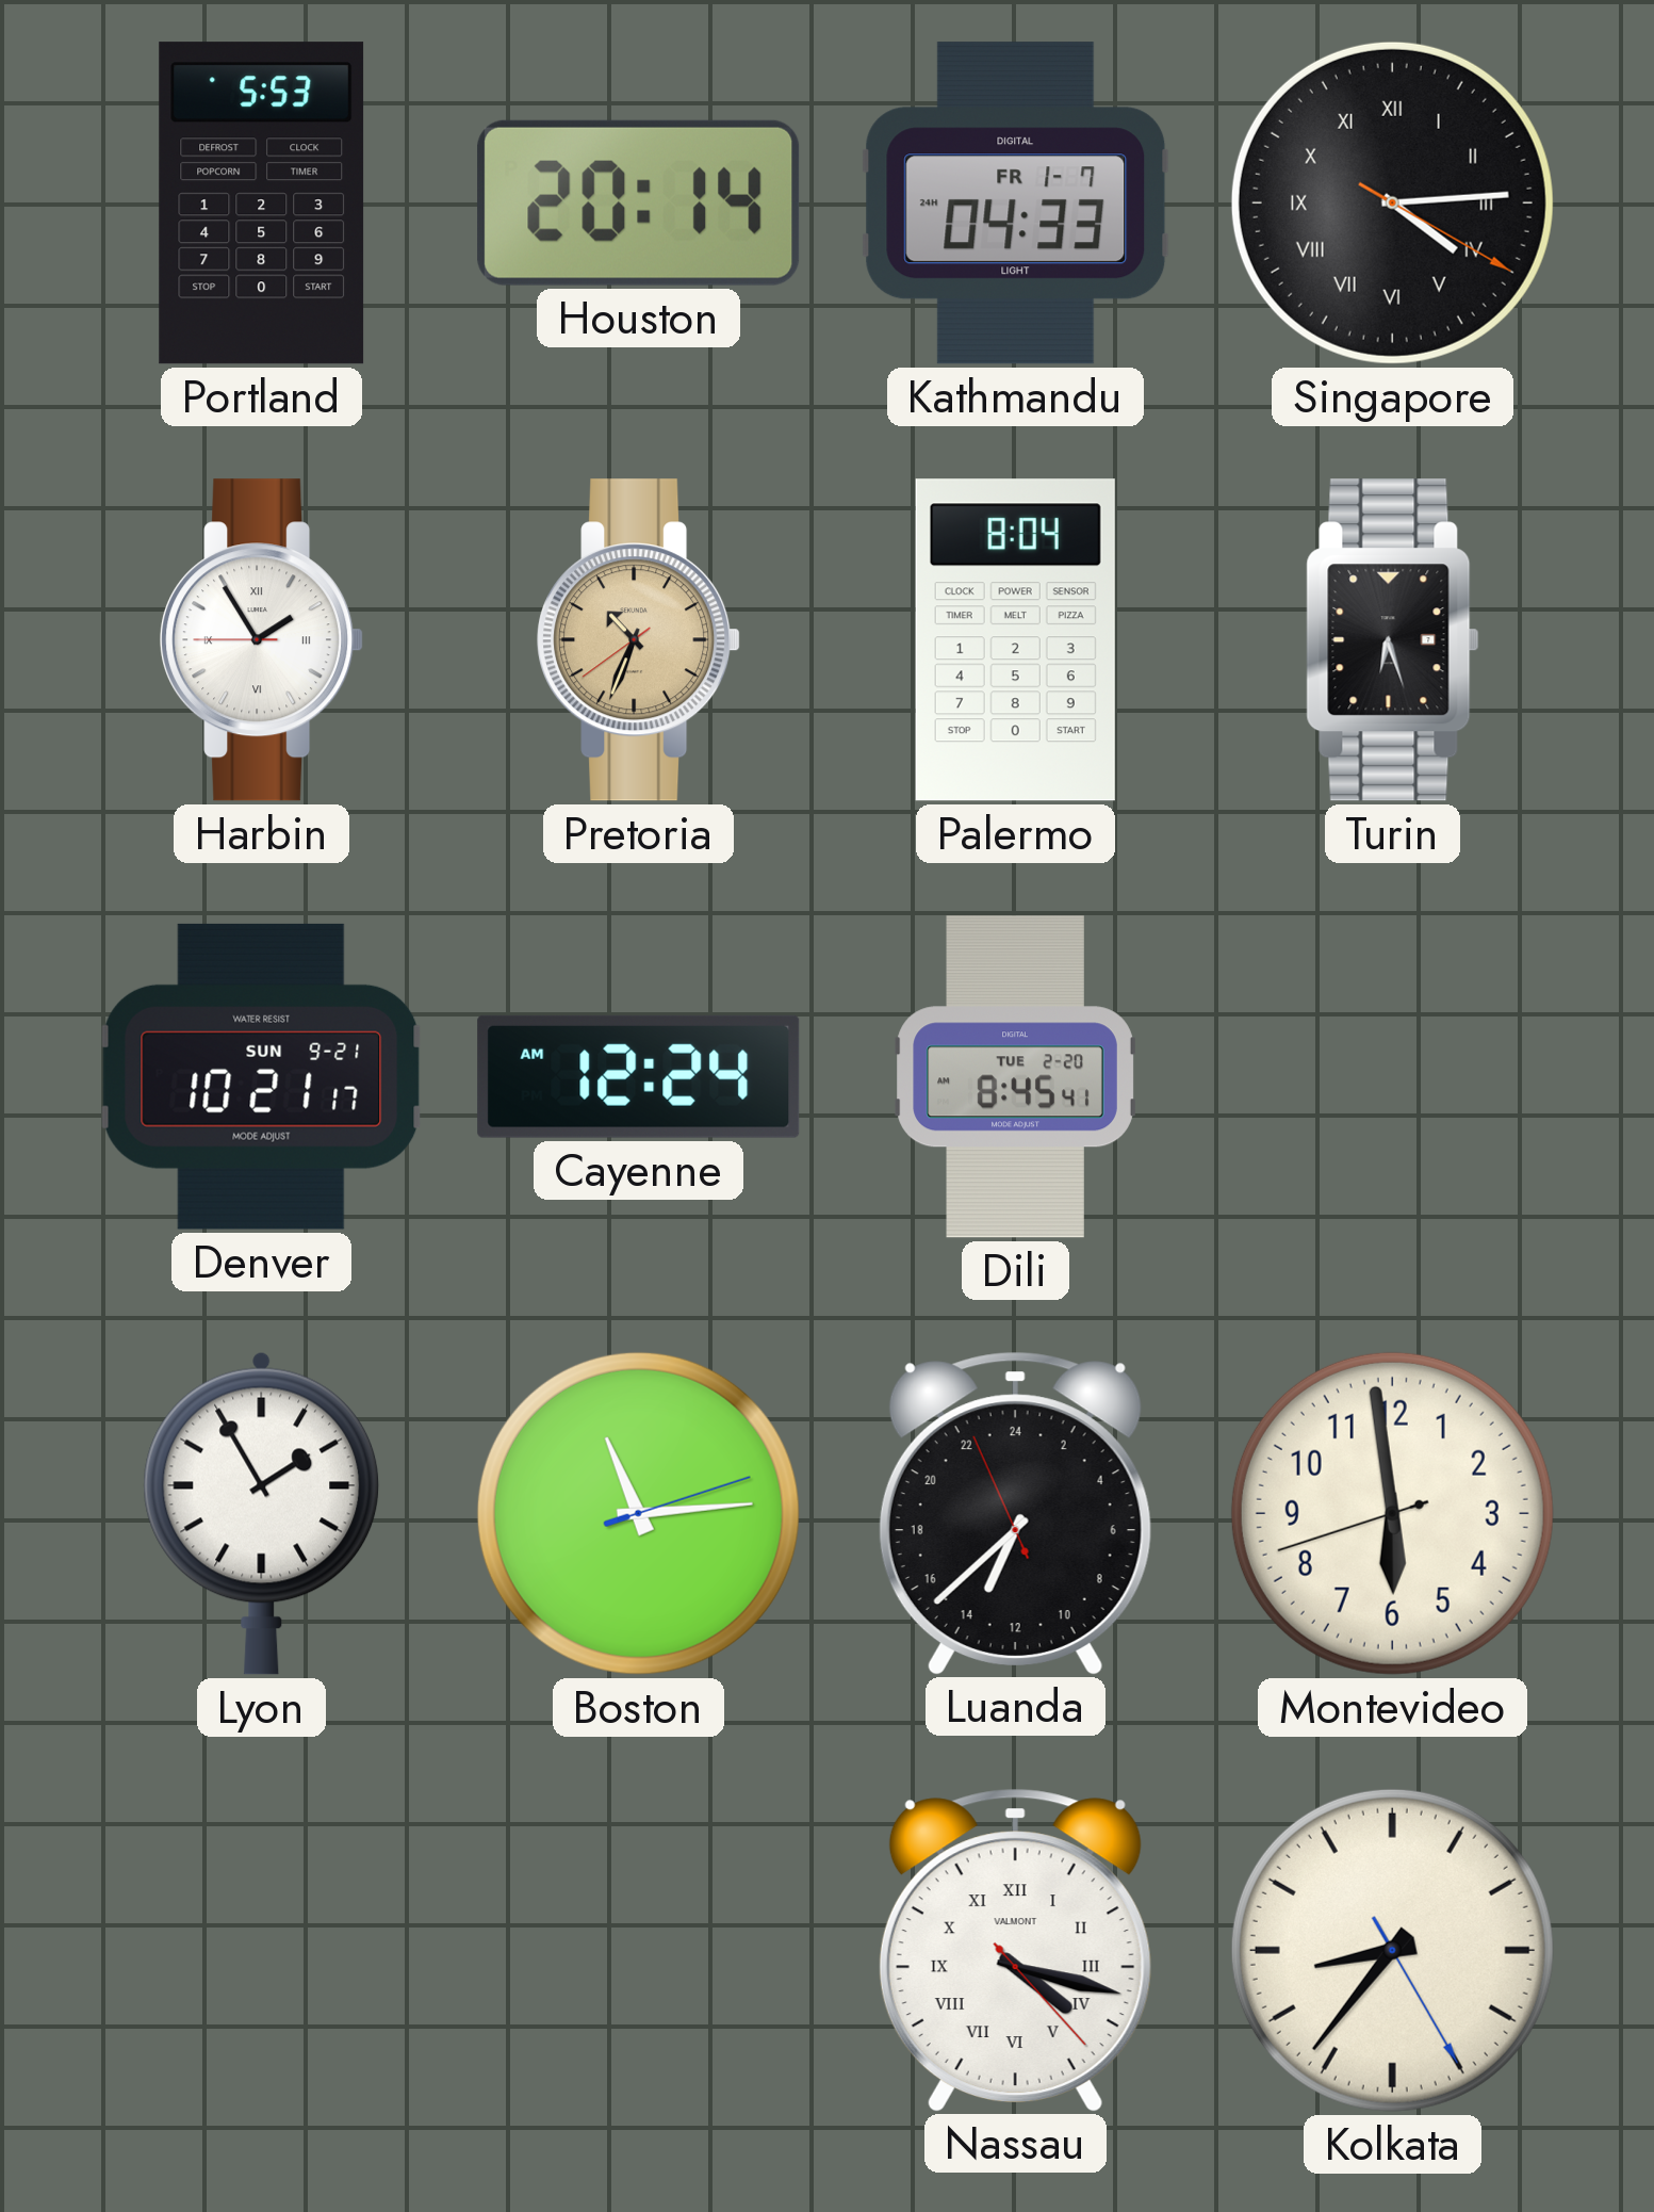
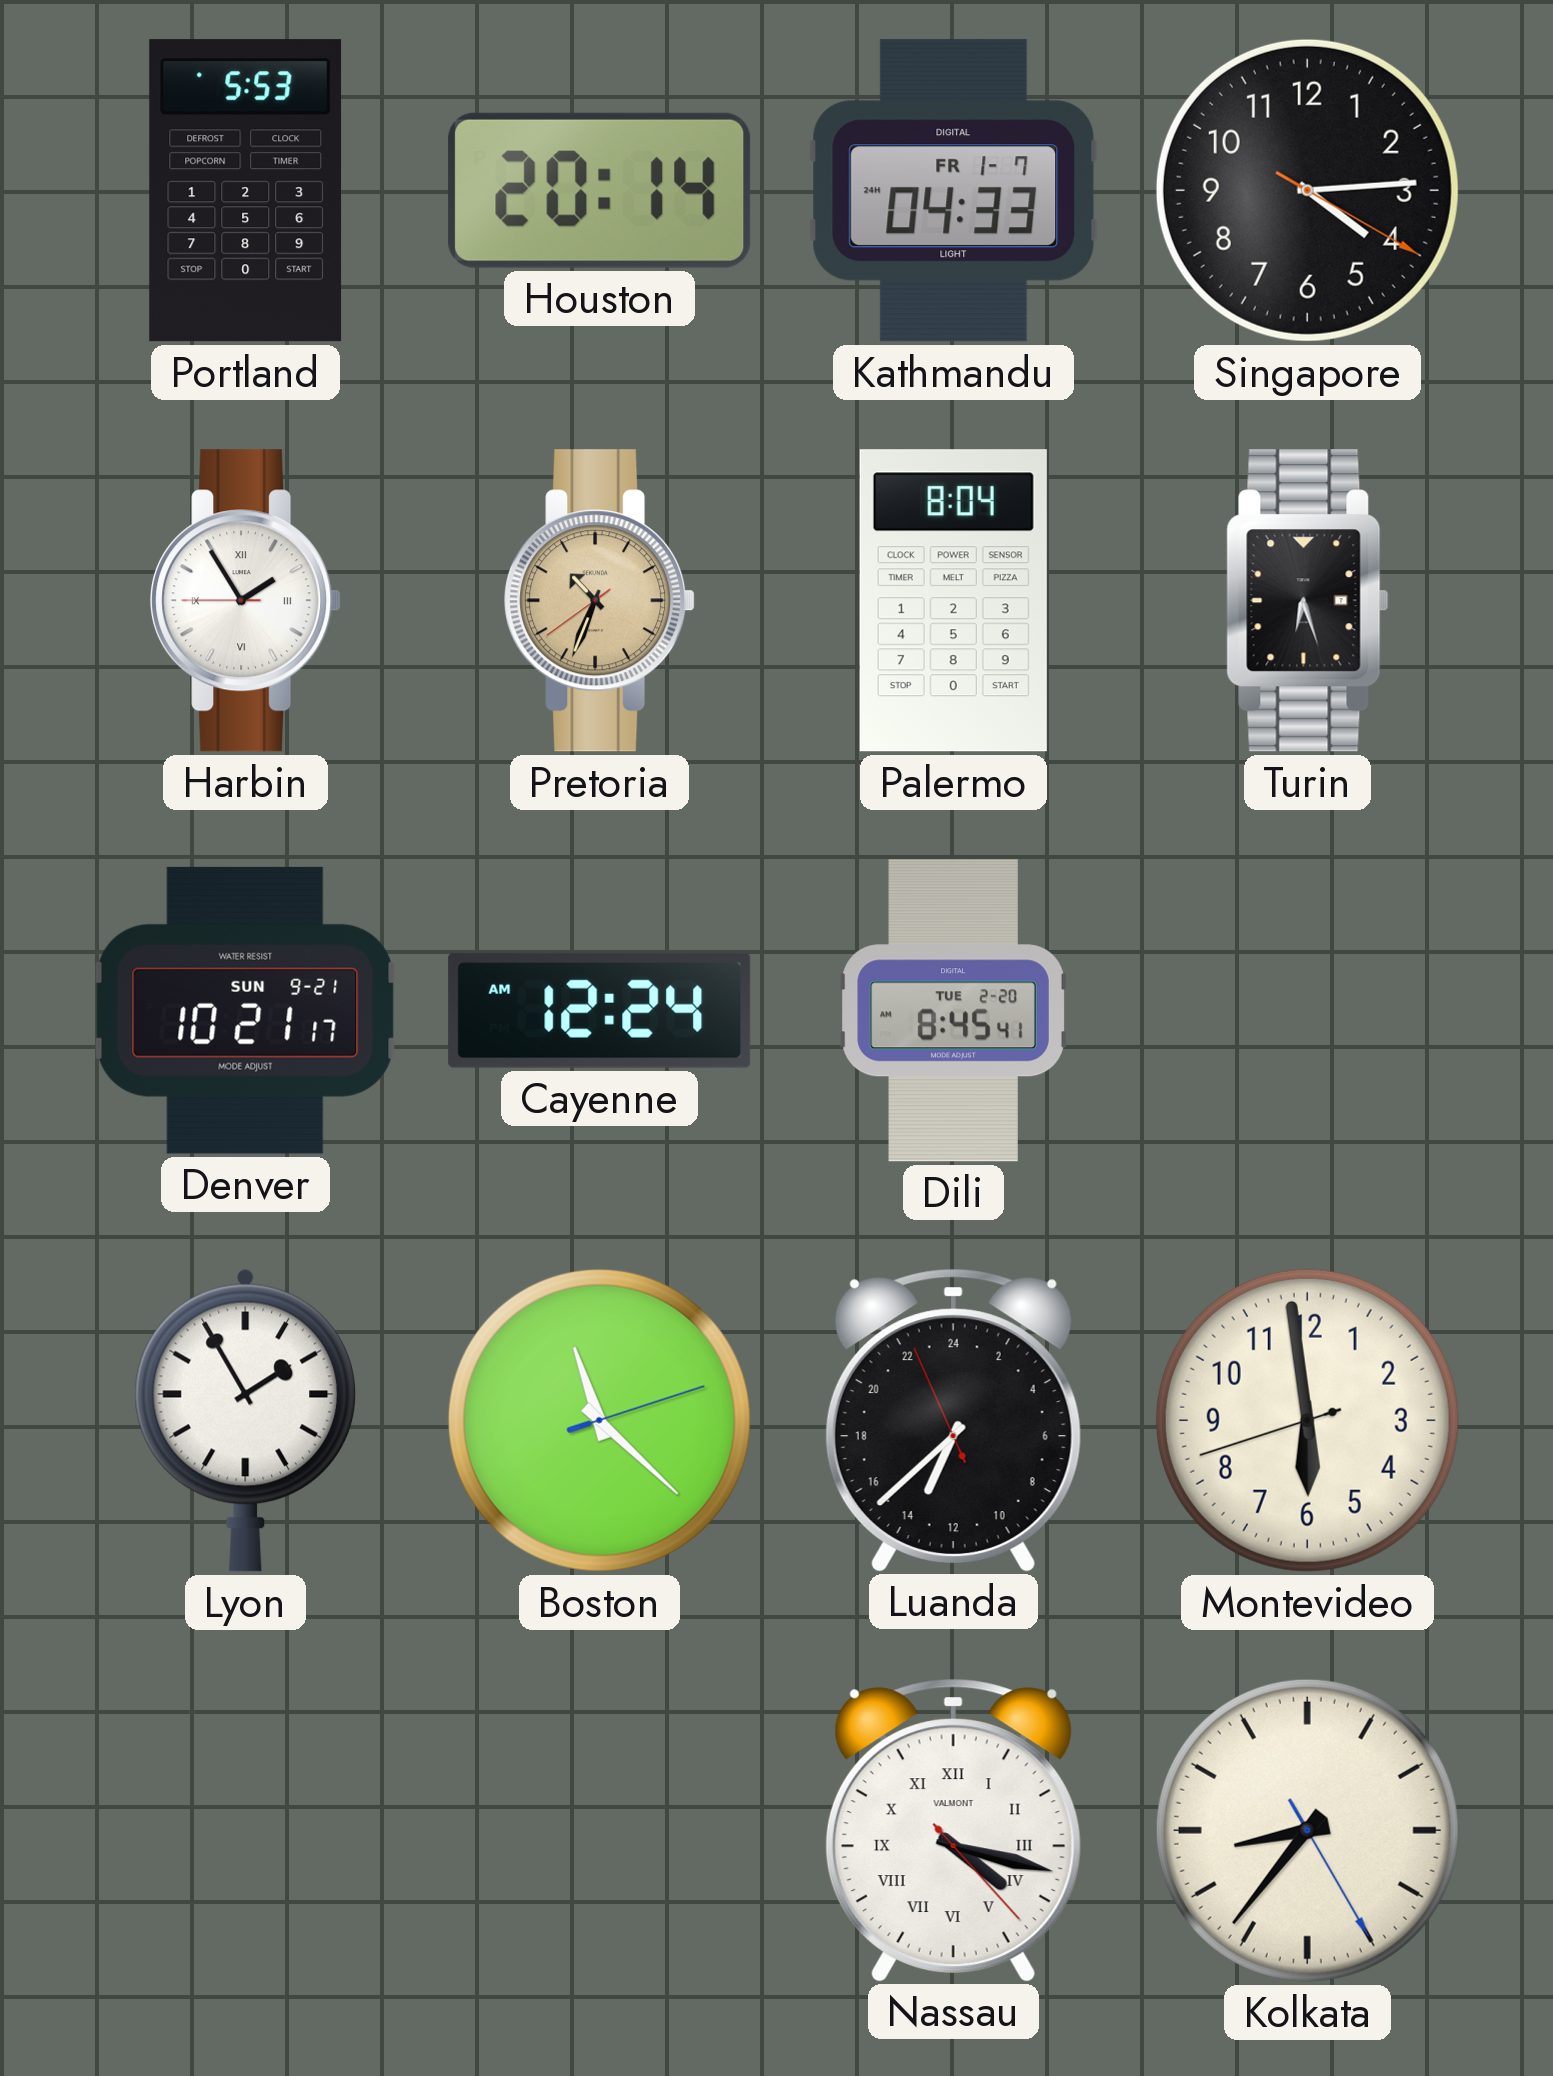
Singapore numerals: Roman -> Arabic (1307, 190)
Boston: 11:14 -> 11:22 (599, 1420)
